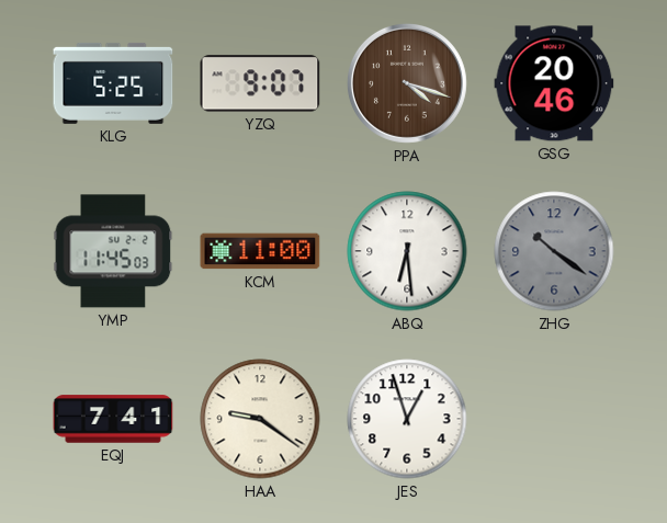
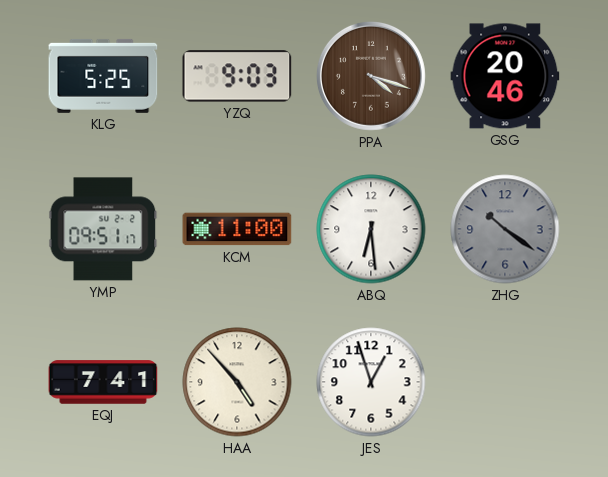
YZQ: 9:07 -> 9:03 (237, 76)
YMP: 11:45 -> 09:51 (103, 229)
HAA: 9:21 -> 4:53 (237, 382)
